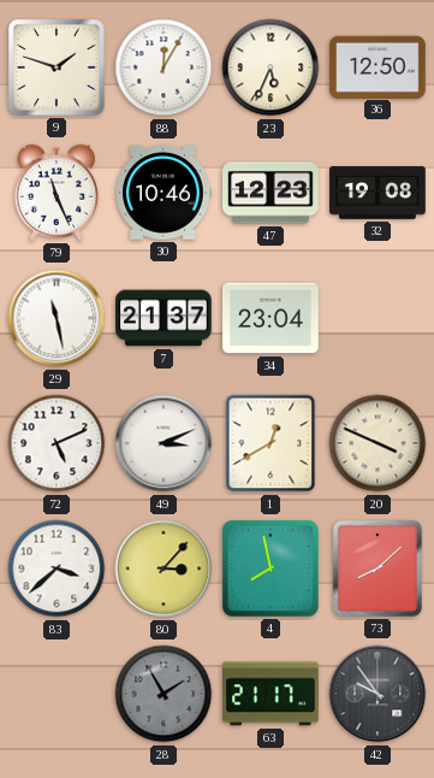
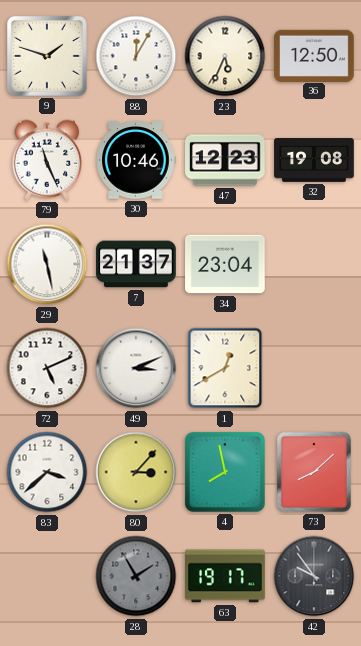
20: 3:49 -> none (377, 443)
63: 21:17 -> 19:17 (225, 576)
